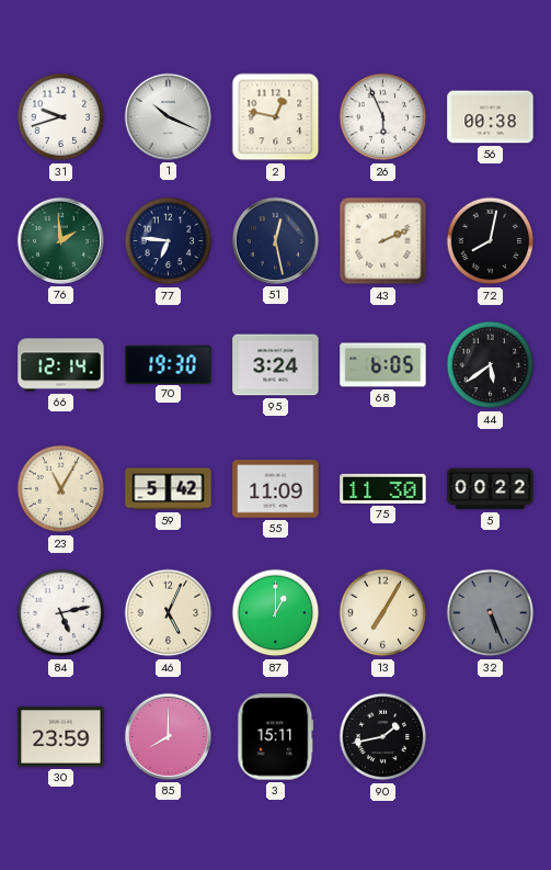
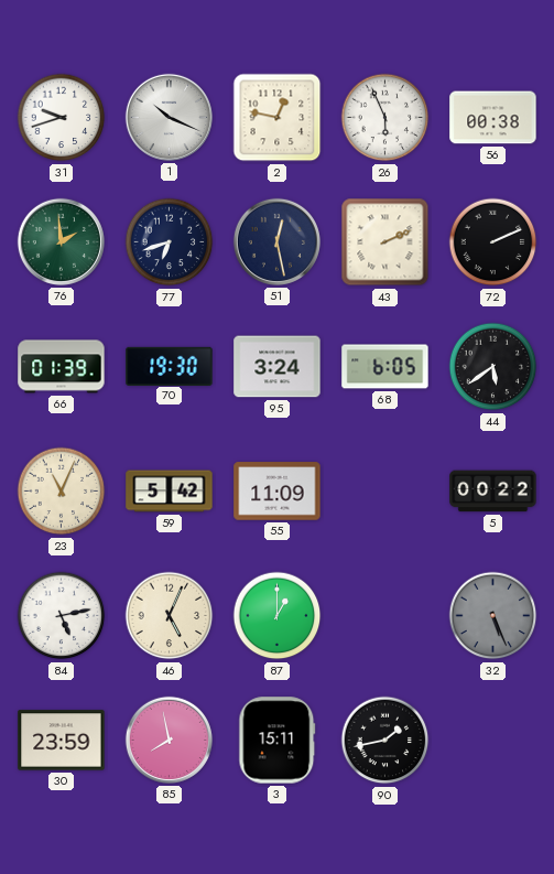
77: 6:46 -> 6:42 (170, 242)
72: 8:02 -> 2:11 (493, 242)
66: 12:14 -> 01:39 (62, 367)
23: 11:05 -> 11:04 (62, 492)
75: 11:30 -> none (383, 488)
13: 7:05 -> none (383, 613)
85: 8:00 -> 7:58 (169, 740)
